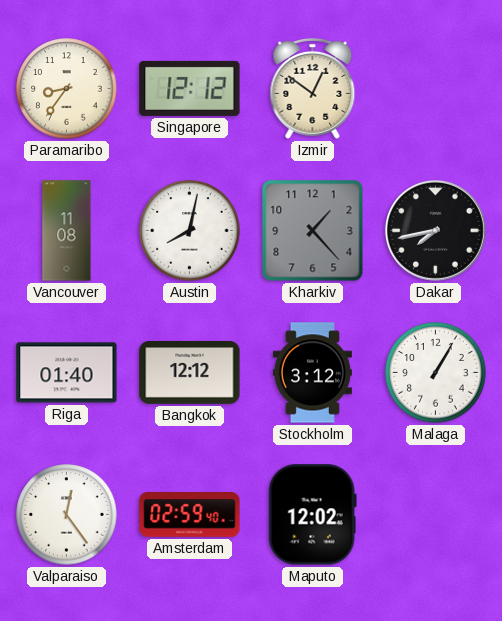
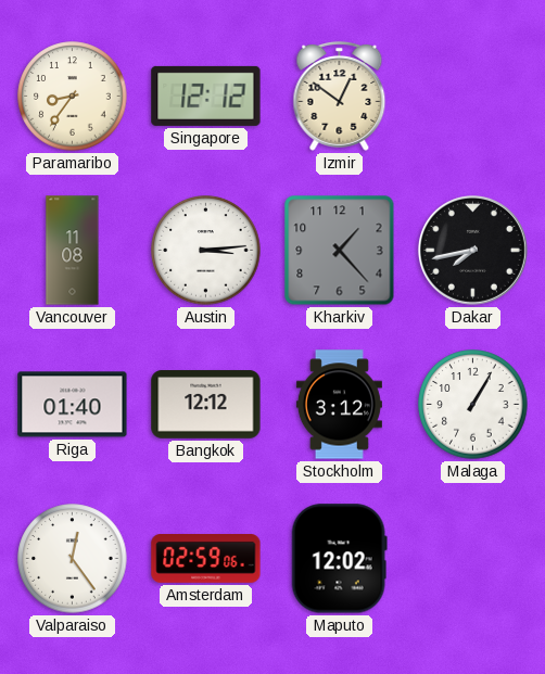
Austin: 8:02 -> 3:14 (206, 251)
Amsterdam: 02:59:40 -> 02:59:06 (206, 559)
